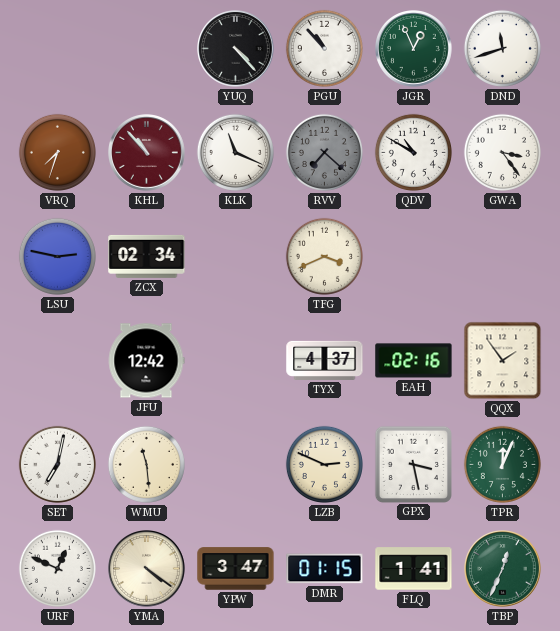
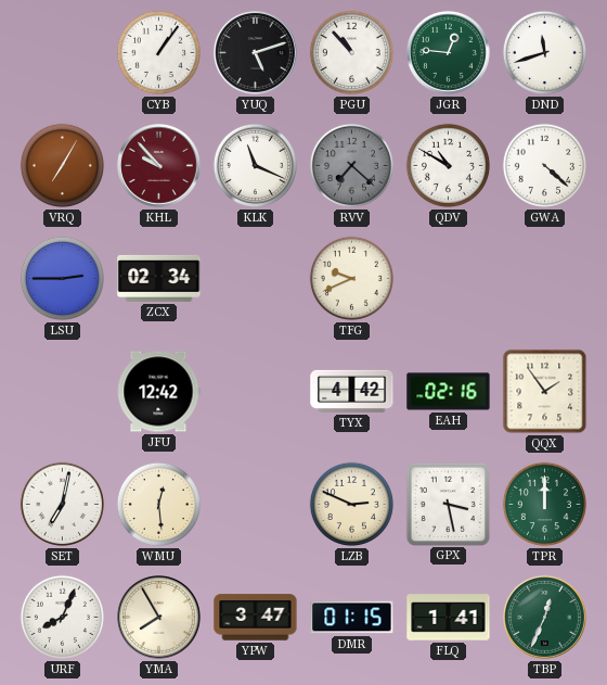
CYB: none -> 1:06 (158, 52)
YUQ: 4:23 -> 5:12 (256, 53)
JGR: 12:56 -> 12:46 (449, 53)
VRQ: 7:33 -> 7:05 (62, 165)
KHL: 10:53 -> 9:53 (159, 166)
GWA: 3:24 -> 4:22 (544, 165)
LSU: 2:47 -> 2:45 (62, 278)
TFG: 3:41 -> 9:41 (351, 278)
TYX: 4:37 -> 4:42 (352, 391)
WMU: 11:29 -> 12:29 (158, 504)
TPR: 12:04 -> 12:00 (544, 504)
URF: 12:49 -> 8:04 (62, 617)
YMA: 4:21 -> 7:55 (159, 618)
